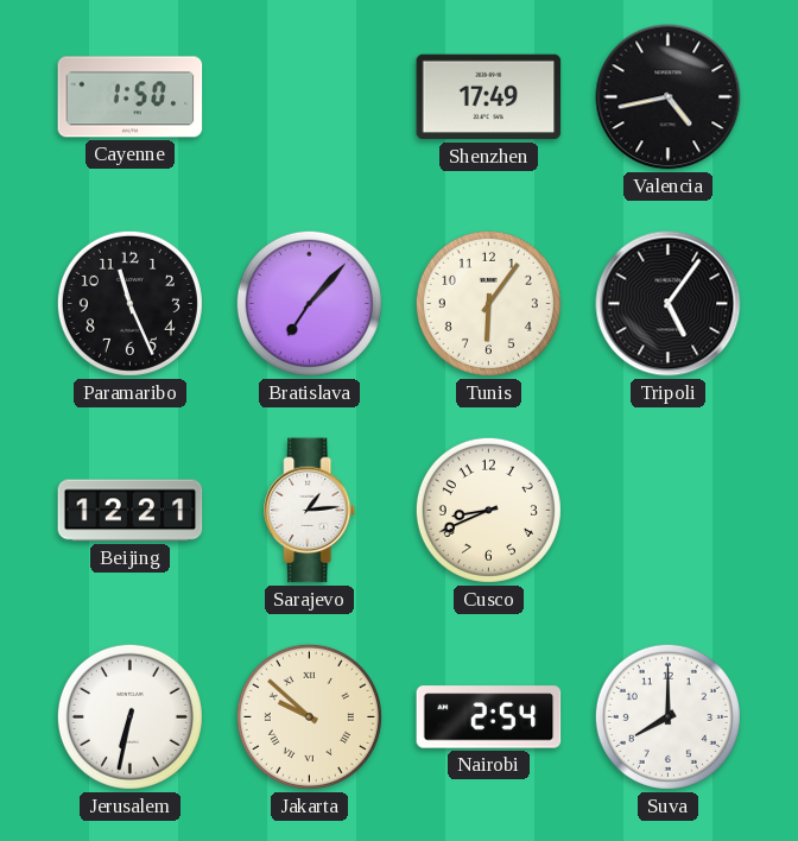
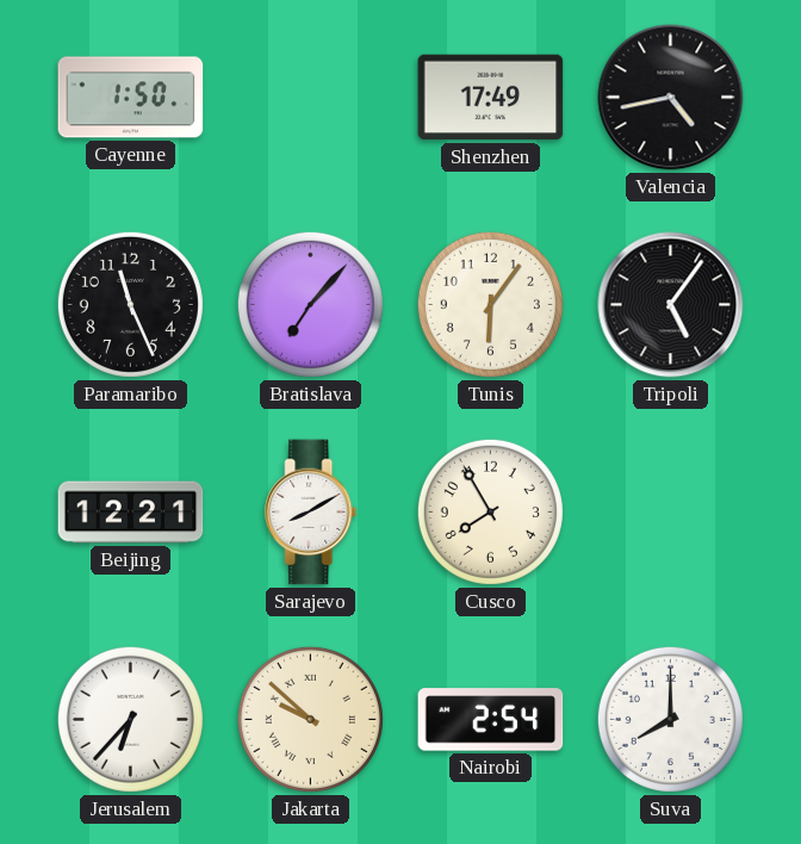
Sarajevo: 1:14 -> 8:10 (311, 513)
Cusco: 8:41 -> 7:55 (490, 511)
Jerusalem: 6:32 -> 6:37 (130, 719)
